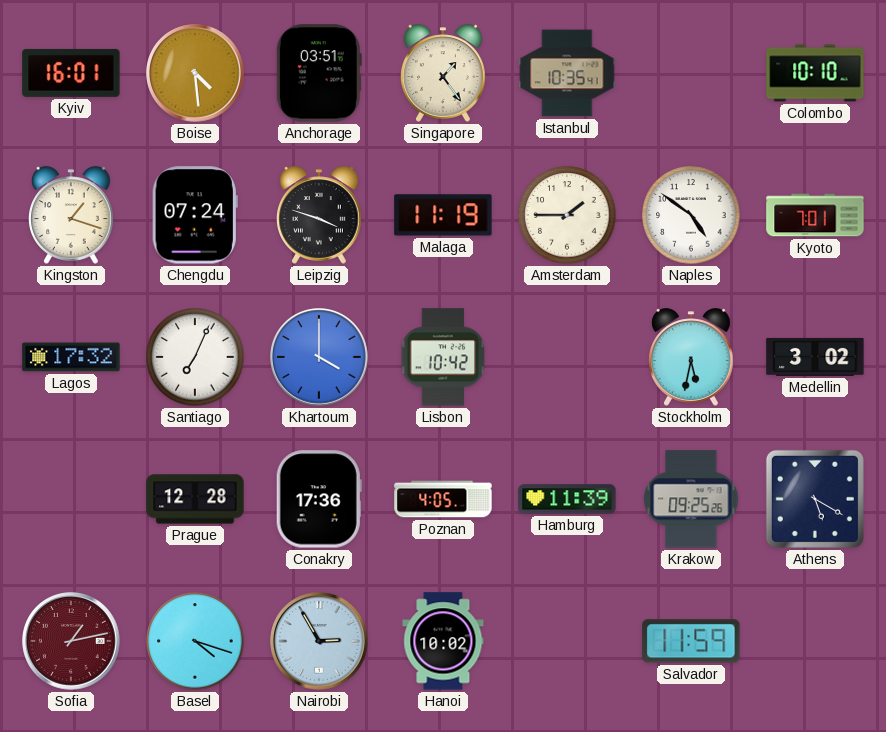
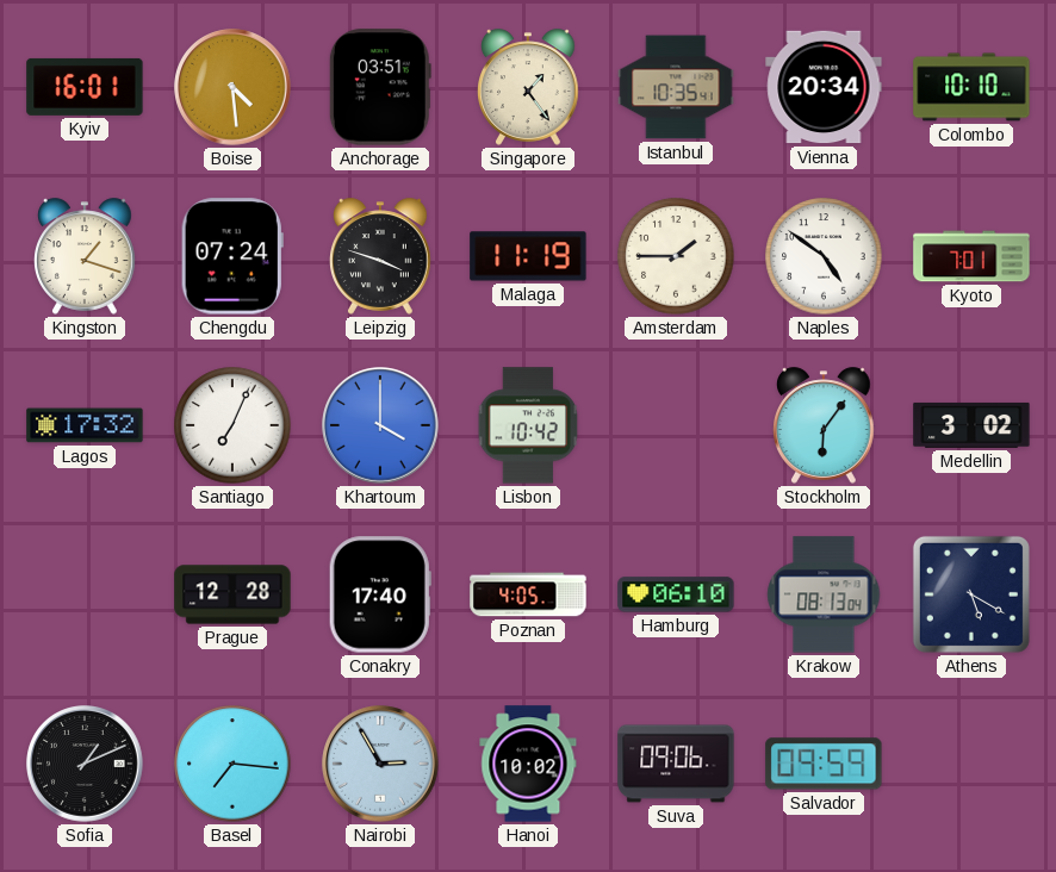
Vienna: none -> 20:34 (824, 87)
Stockholm: 5:32 -> 6:06 (825, 425)
Conakry: 17:36 -> 17:40 (380, 594)
Hamburg: 11:39 -> 06:10 (676, 594)
Krakow: 09:25 -> 08:13 (824, 594)
Sofia: 1:13 -> 1:11 (85, 764)
Sofia dial: burgundy -> black (85, 764)
Basel: 4:18 -> 7:16 (232, 764)
Suva: none -> 09:06 (676, 764)
Salvador: 11:59 -> 09:59 (824, 764)
